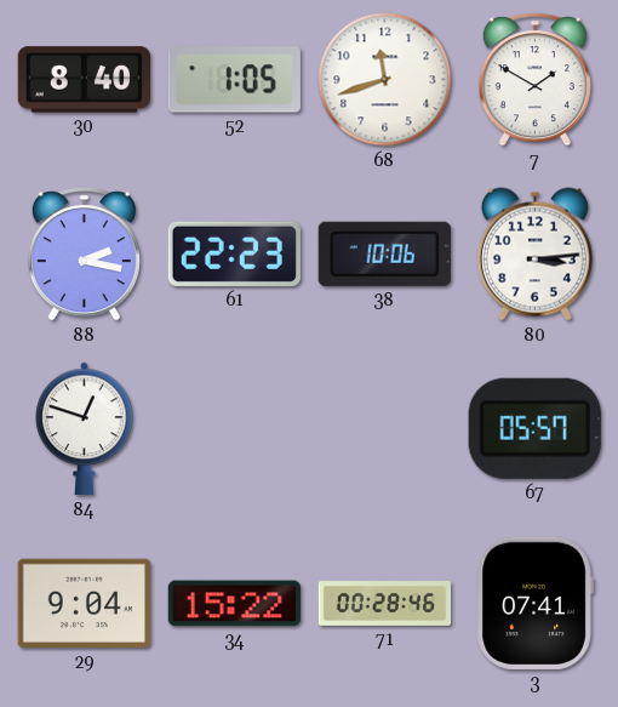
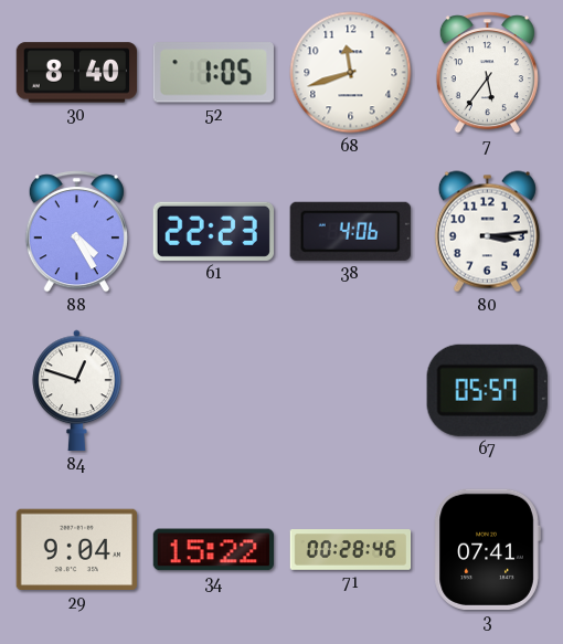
7: 1:50 -> 5:36 (487, 73)
88: 2:17 -> 4:25 (76, 232)
38: 10:06 -> 4:06 (350, 231)
